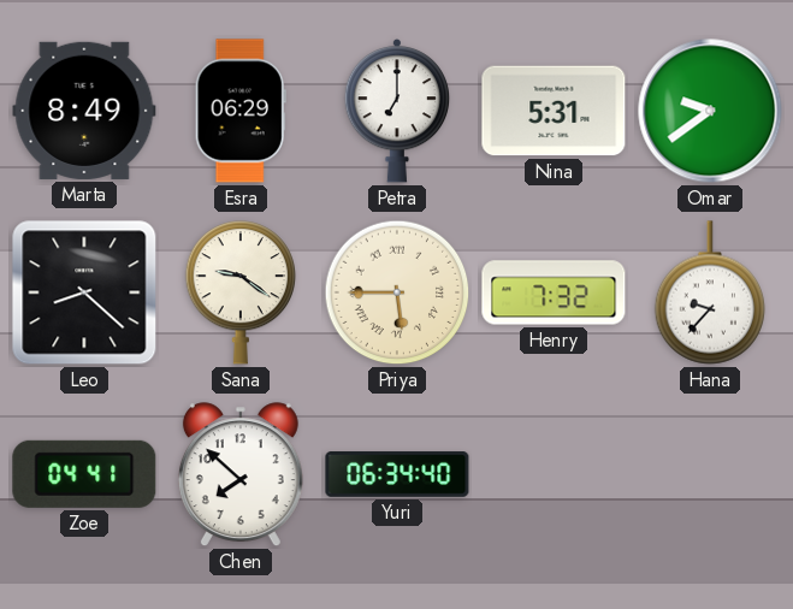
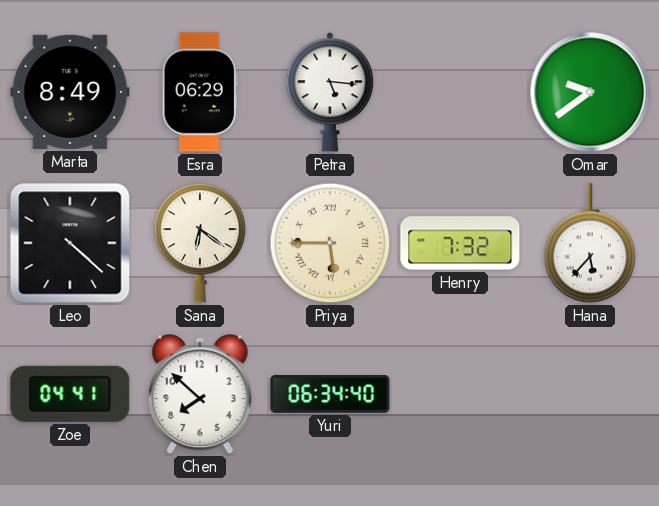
Petra: 7:00 -> 5:16 (330, 92)
Nina: 5:31 -> none (554, 111)
Leo: 8:22 -> 4:22 (70, 243)
Sana: 9:21 -> 6:21 (200, 244)
Hana: 9:37 -> 5:37 (590, 243)
